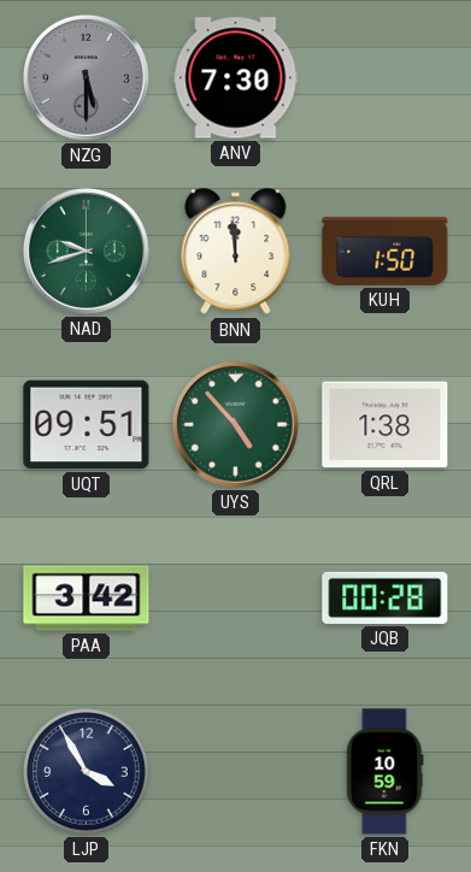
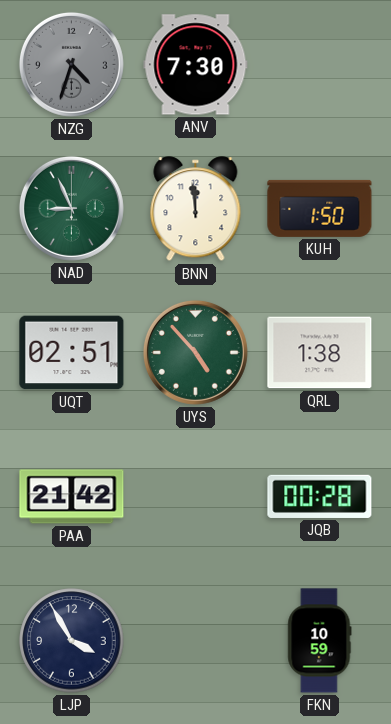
NZG: 5:30 -> 4:33 (71, 64)
NAD: 9:42 -> 8:56 (71, 208)
UQT: 09:51 -> 02:51 (72, 353)
PAA: 3:42 -> 21:42 (72, 497)
